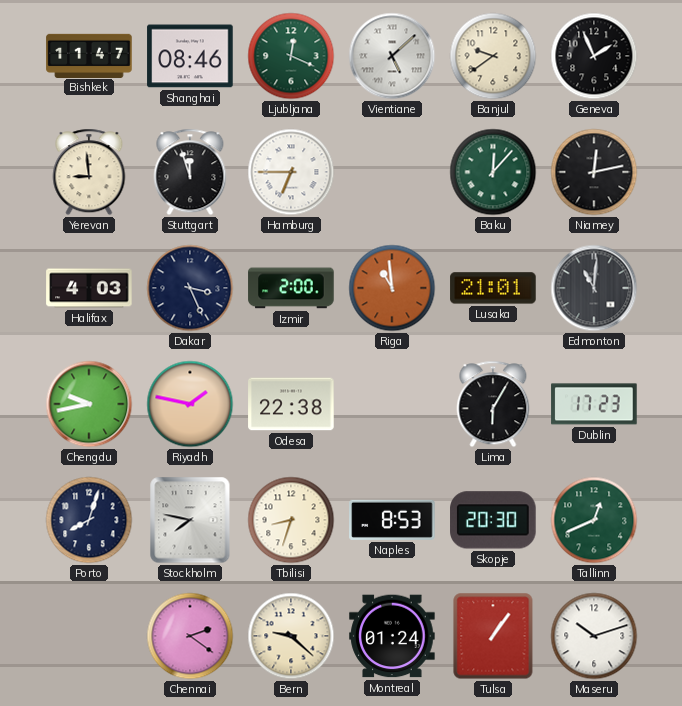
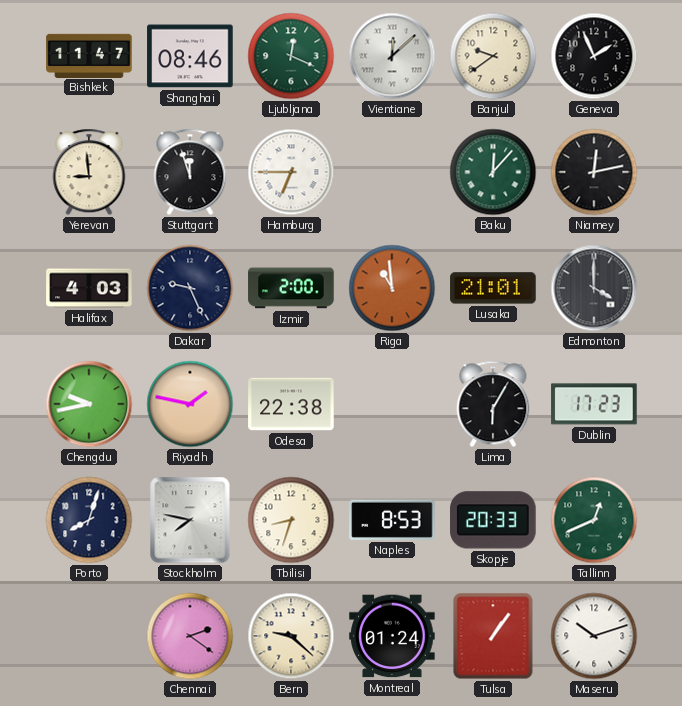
Vientiane: 5:08 -> 12:08 (392, 56)
Dakar: 3:26 -> 9:26 (190, 288)
Edmonton: 11:01 -> 4:00 (594, 288)
Skopje: 20:30 -> 20:33 (493, 520)
